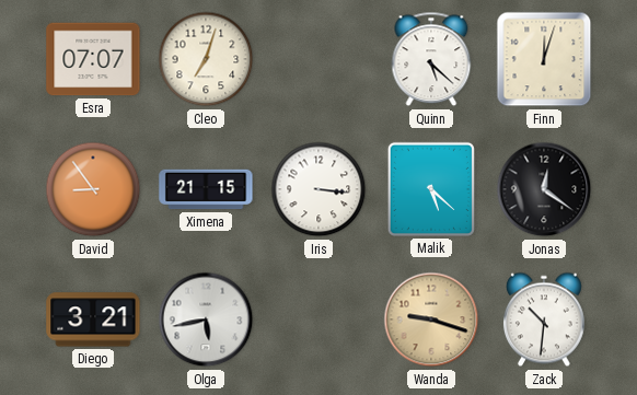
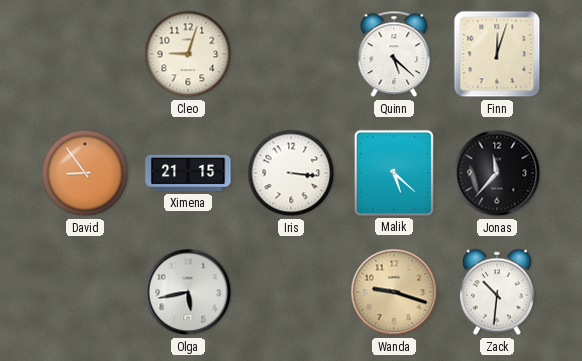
Esra: 07:07 -> none (93, 59)
Cleo: 7:03 -> 9:03 (188, 54)
Jonas: 12:21 -> 11:37 (497, 173)
Diego: 3:21 -> none (93, 320)
